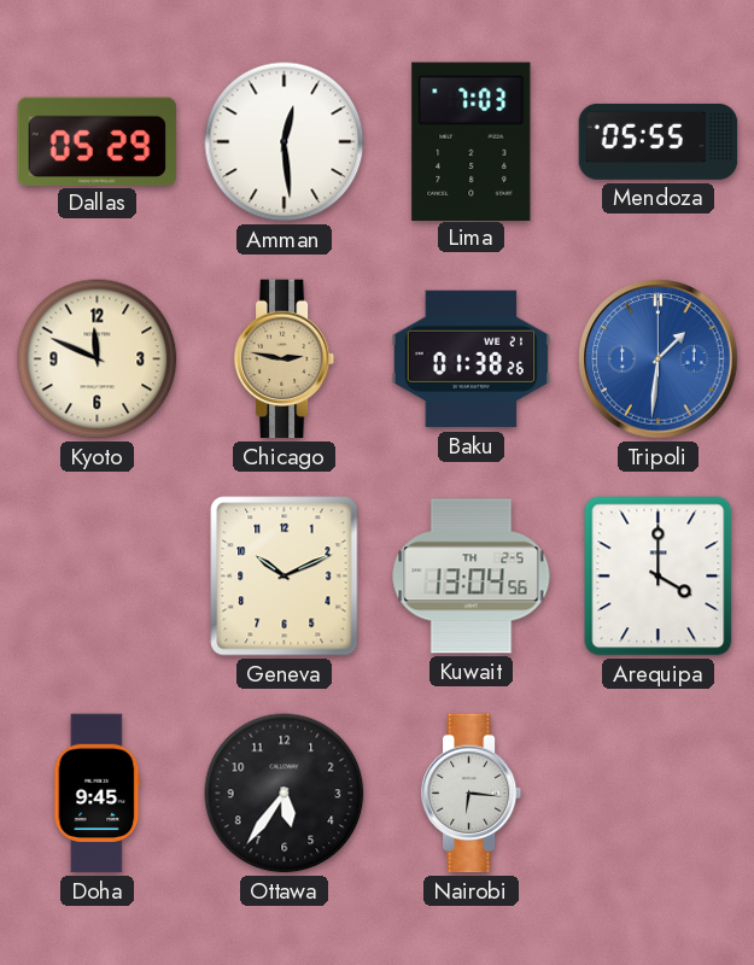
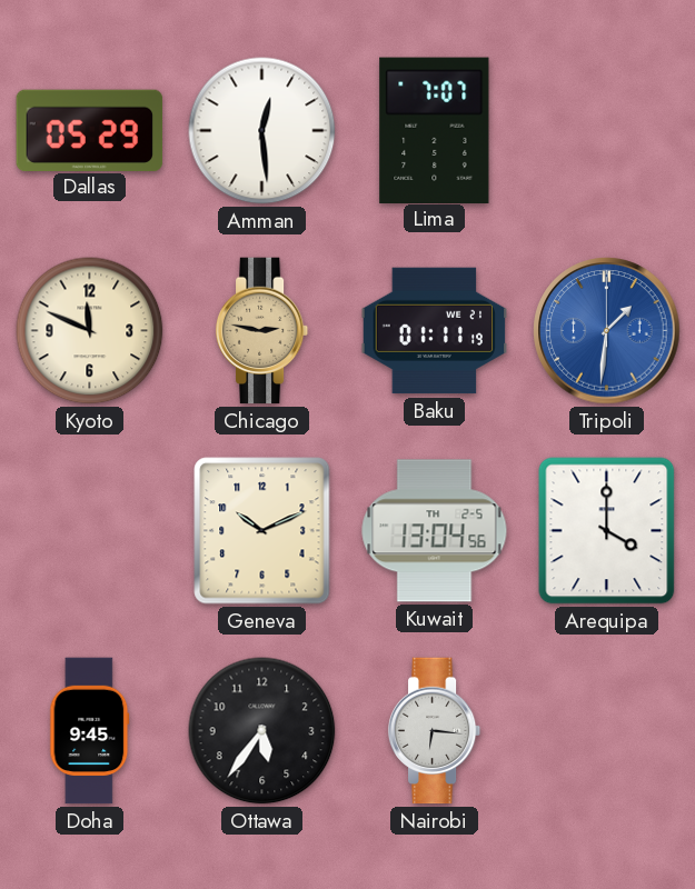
Lima: 7:03 -> 7:07 (435, 130)
Mendoza: 05:55 -> none (659, 141)
Baku: 01:38 -> 01:11 (435, 331)
